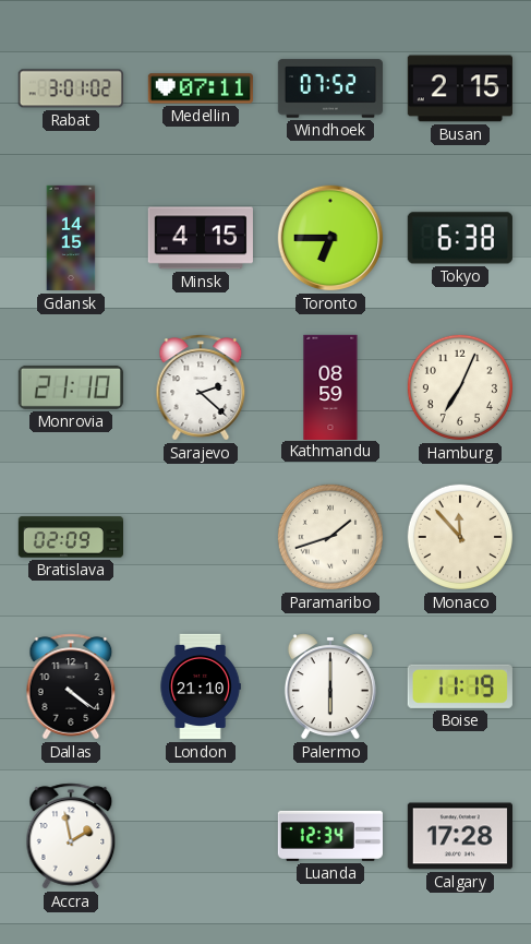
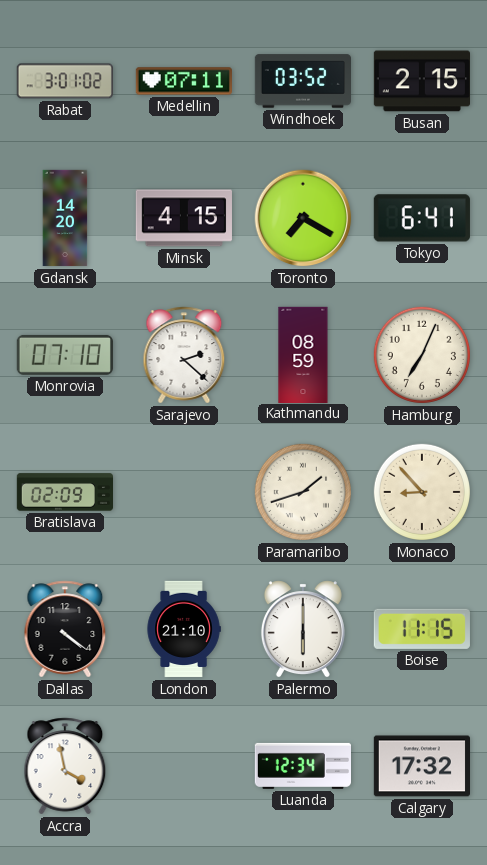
Windhoek: 07:52 -> 03:52 (302, 81)
Gdansk: 14:15 -> 14:20 (65, 218)
Toronto: 6:45 -> 7:20 (303, 218)
Tokyo: 6:38 -> 6:41 (422, 218)
Monrovia: 21:10 -> 07:10 (65, 355)
Monaco: 11:53 -> 8:53 (422, 492)
Boise: 11:19 -> 11:15 (422, 629)
Accra: 1:58 -> 3:58 (65, 766)
Calgary: 17:28 -> 17:32 (421, 766)
